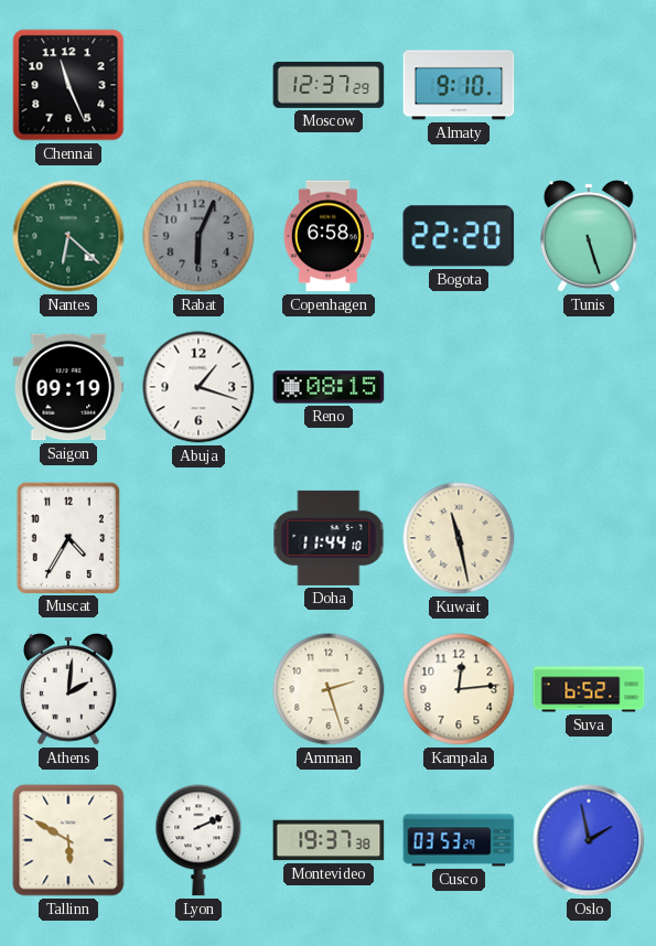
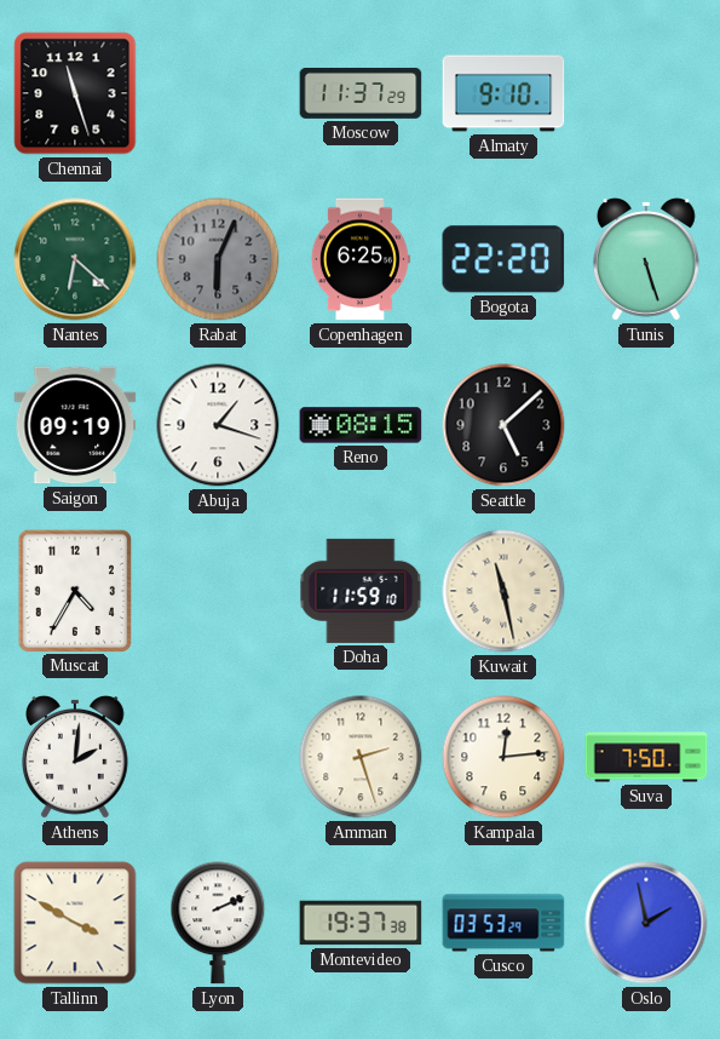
Chennai: 11:26 -> 11:27 (75, 93)
Moscow: 12:37 -> 11:37 (361, 93)
Copenhagen: 6:58 -> 6:25 (361, 259)
Seattle: none -> 5:08 (503, 425)
Doha: 11:44 -> 11:59 (361, 591)
Suva: 6:52 -> 7:50 (646, 757)
Tallinn: 5:50 -> 3:50 (75, 923)
